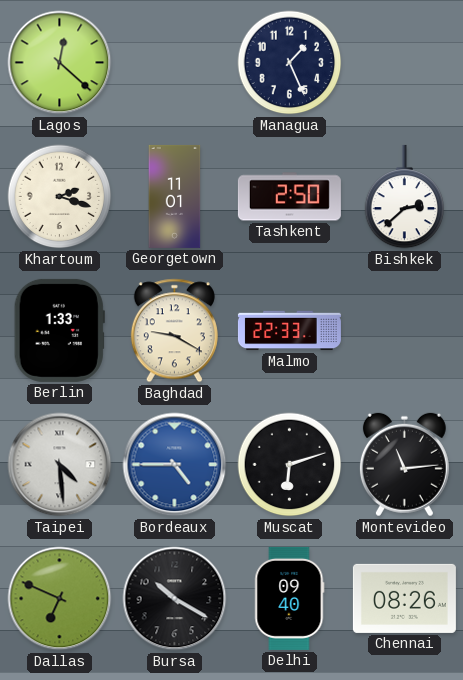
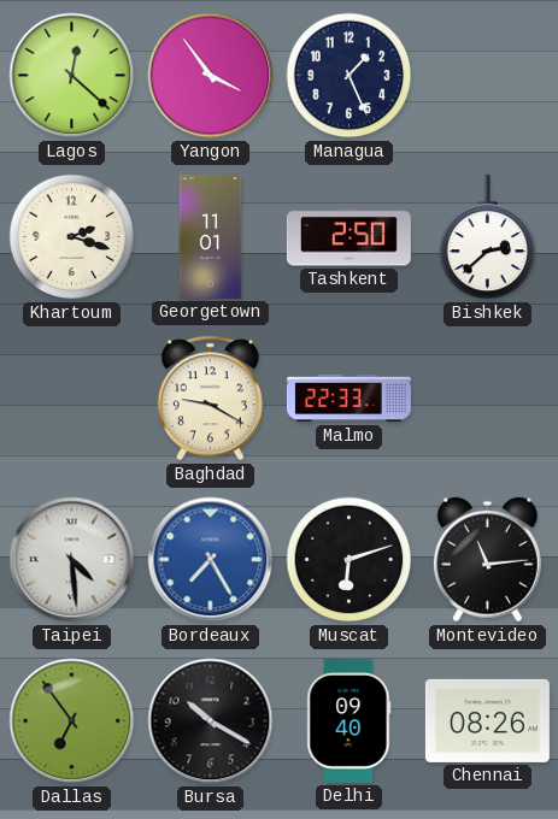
Yangon: none -> 3:54 (211, 76)
Berlin: 1:33 -> none (59, 330)
Bordeaux: 4:45 -> 7:25 (211, 560)
Dallas: 6:49 -> 6:54 (72, 721)
